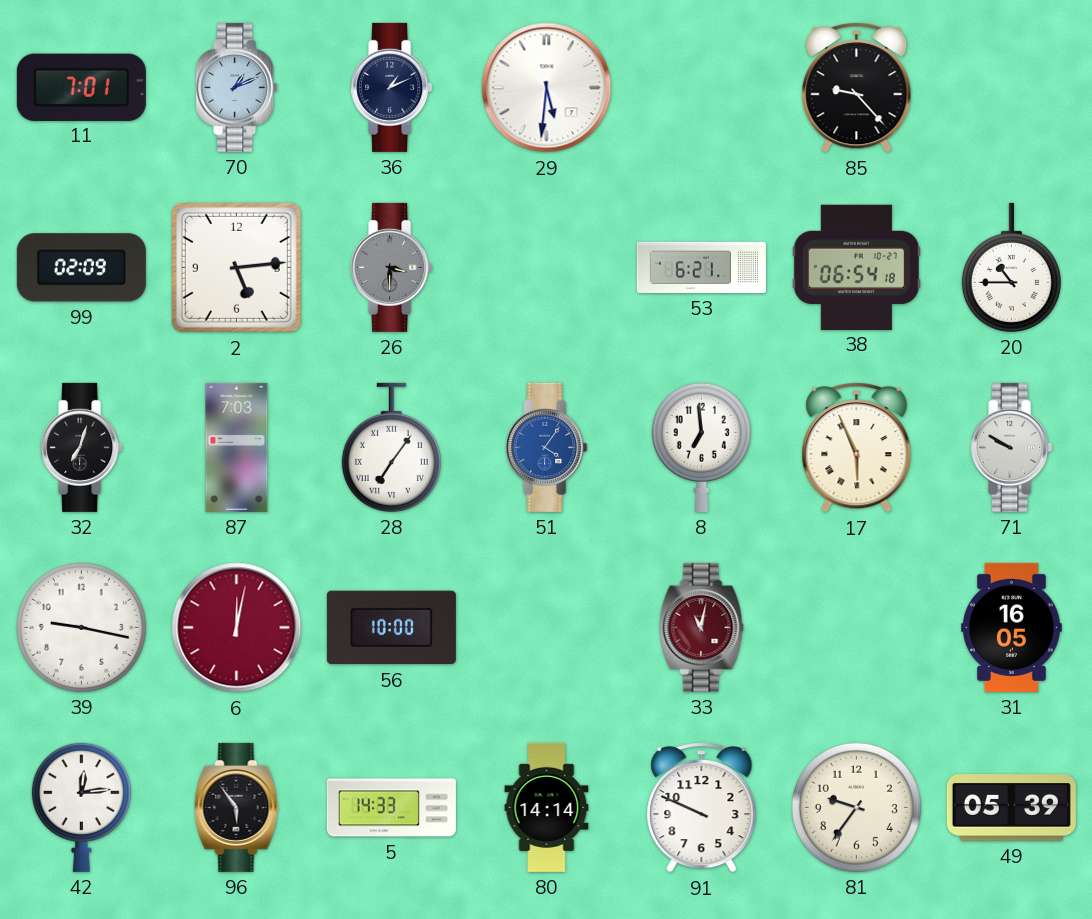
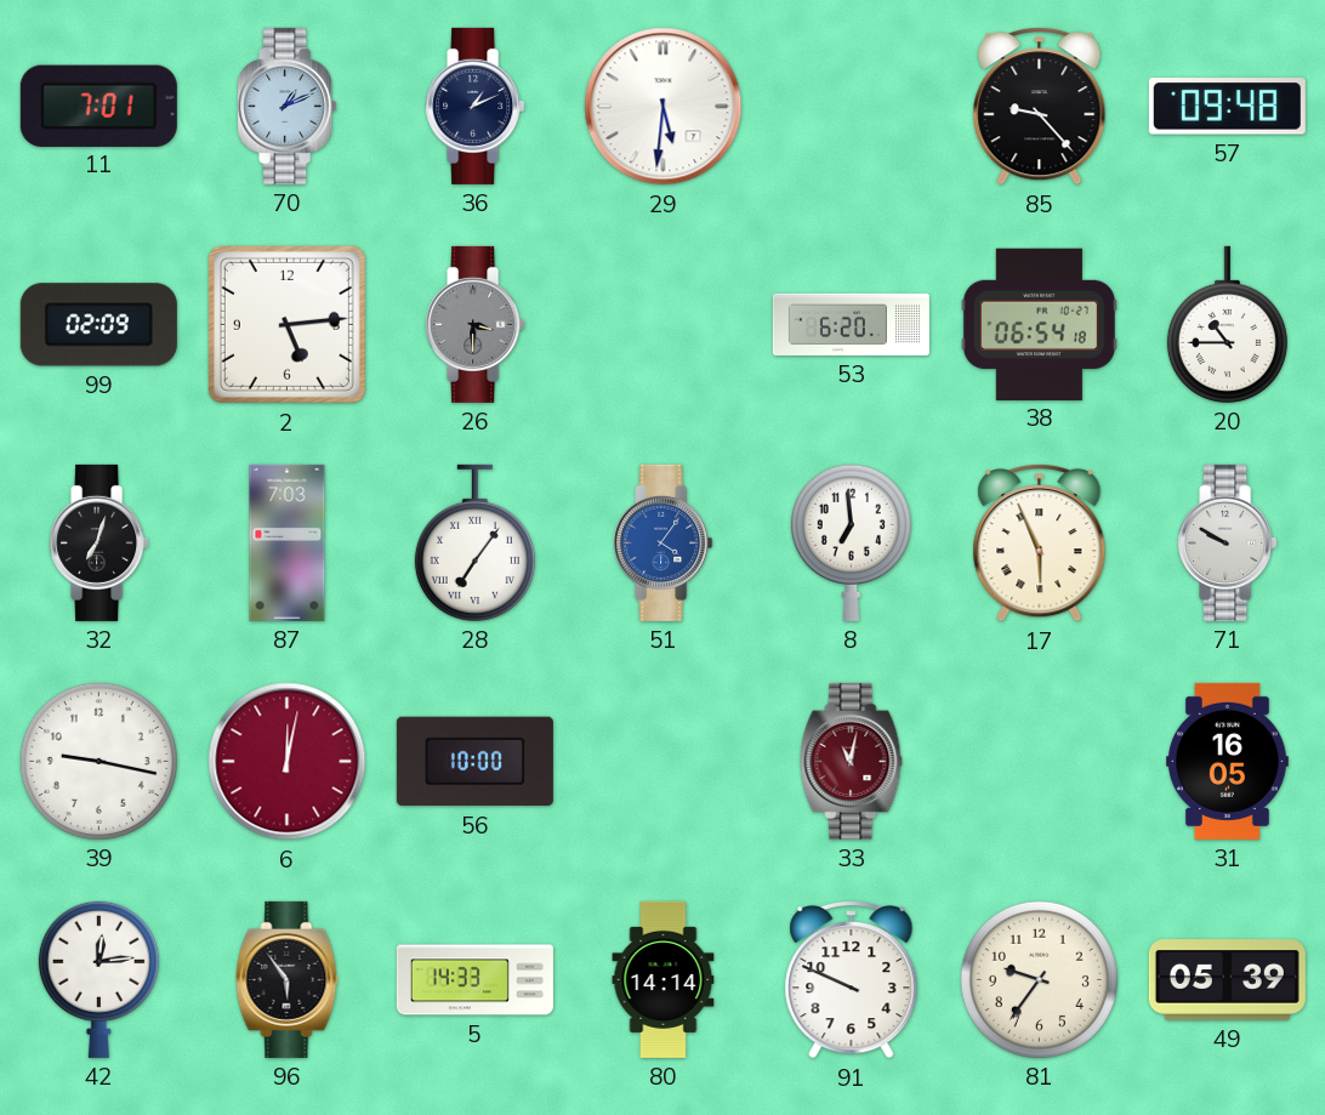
57: none -> 09:48 (1227, 107)
53: 6:21 -> 6:20 (851, 324)
